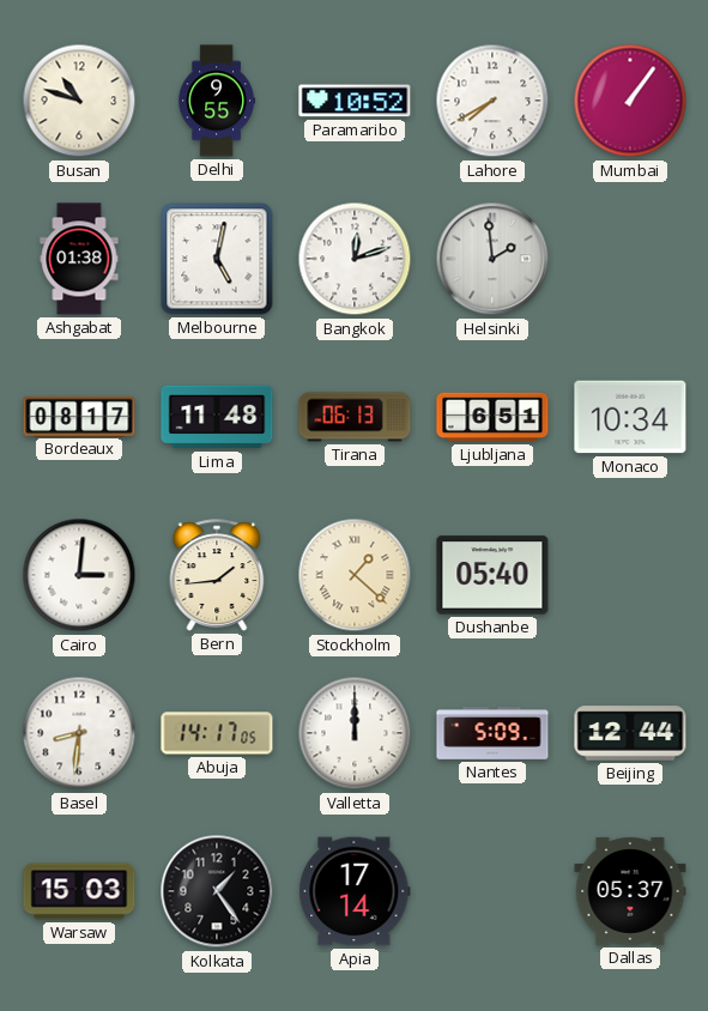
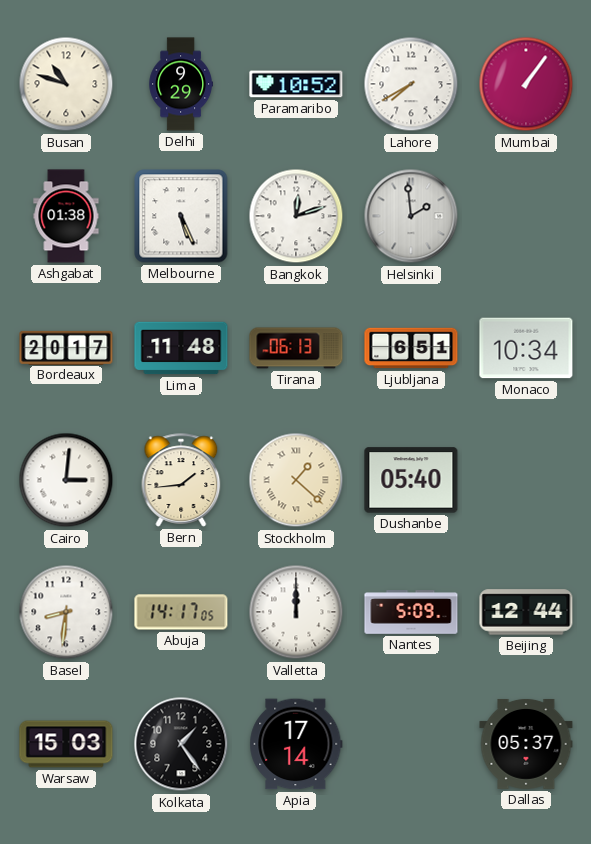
Delhi: 9:55 -> 9:29 (180, 84)
Melbourne: 5:02 -> 5:26 (181, 216)
Bordeaux: 08:17 -> 20:17 (66, 347)
